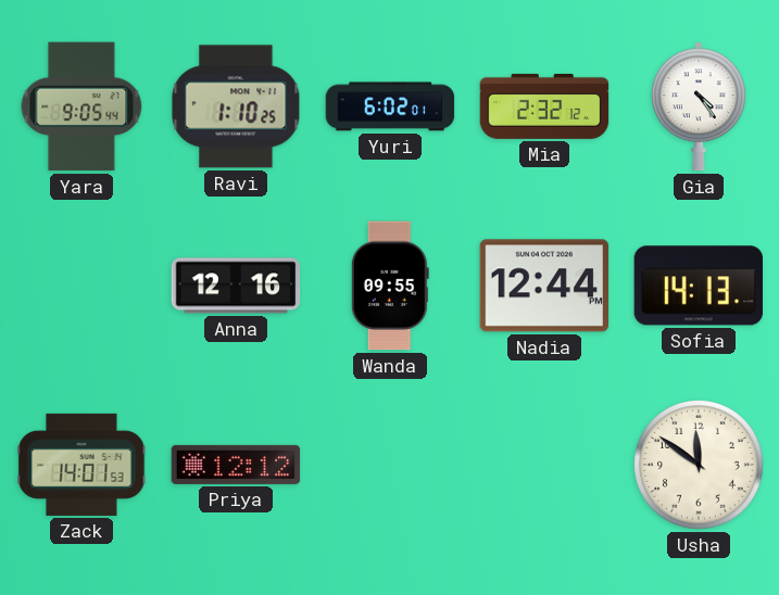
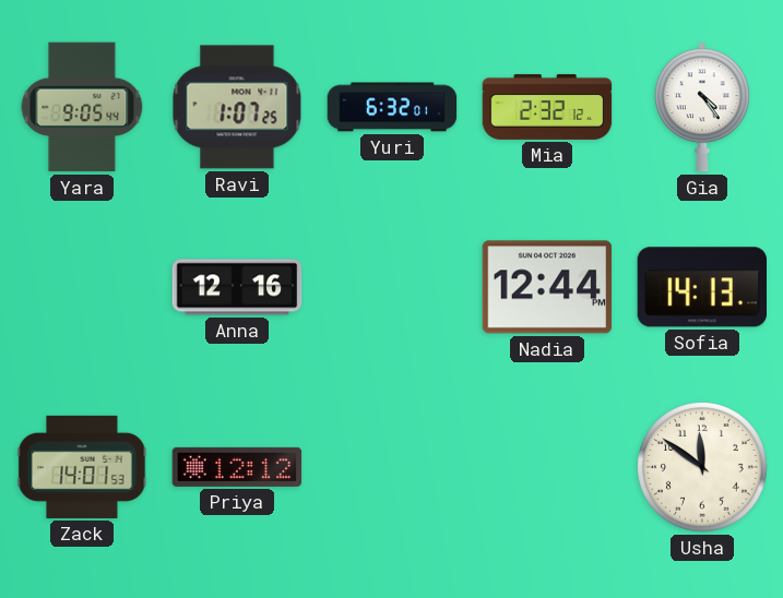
Ravi: 1:10 -> 1:07 (237, 107)
Yuri: 6:02 -> 6:32 (392, 107)
Wanda: 09:55 -> none (390, 286)
